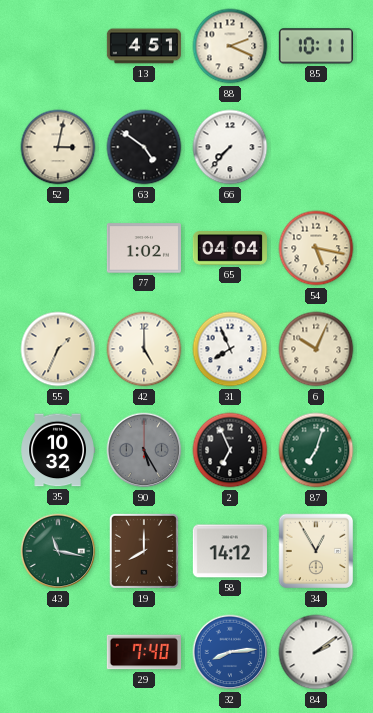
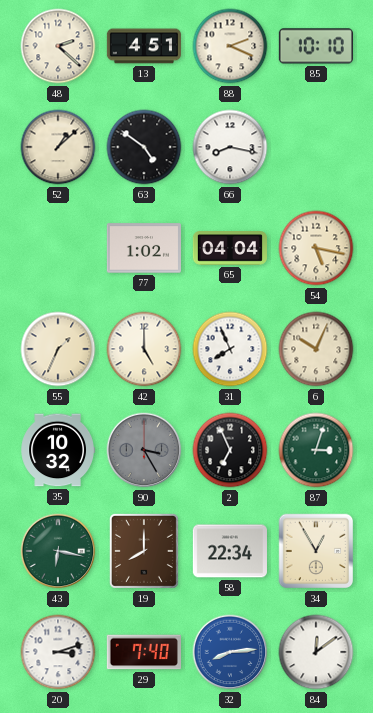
48: none -> 2:22 (58, 46)
85: 10:11 -> 10:10 (316, 46)
52: 3:02 -> 1:08 (58, 147)
66: 7:37 -> 8:17 (230, 147)
90: 5:25 -> 3:25 (144, 450)
87: 7:03 -> 3:03 (316, 450)
43: 11:17 -> 6:17 (58, 551)
58: 14:12 -> 22:34 (230, 551)
20: none -> 3:12 (58, 652)
84: 2:09 -> 12:09 (316, 652)
